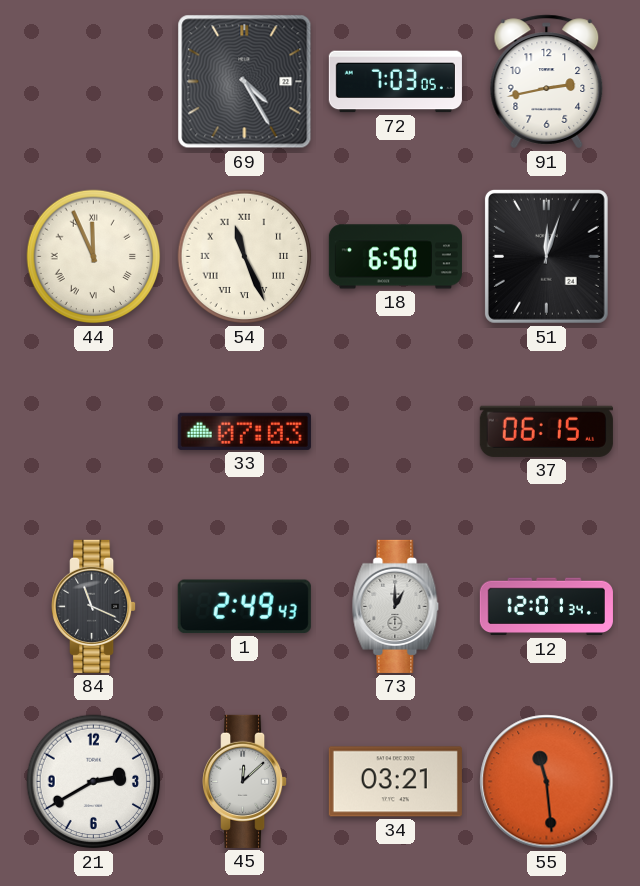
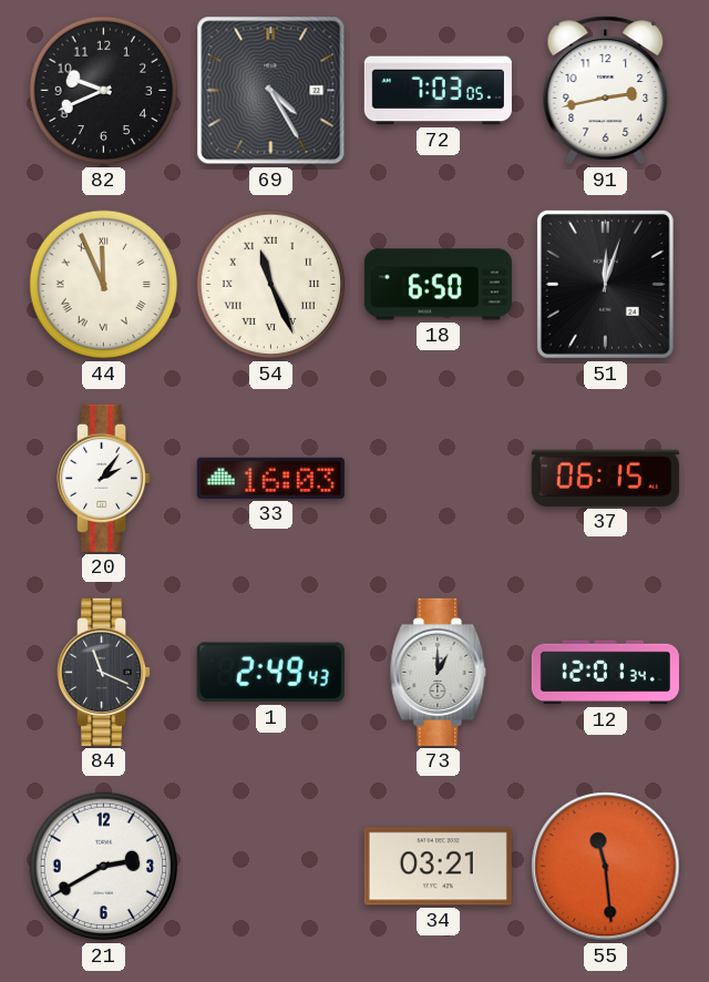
82: none -> 9:41 (104, 91)
20: none -> 2:06 (105, 478)
33: 07:03 -> 16:03 (270, 478)
45: 12:08 -> none (246, 781)
